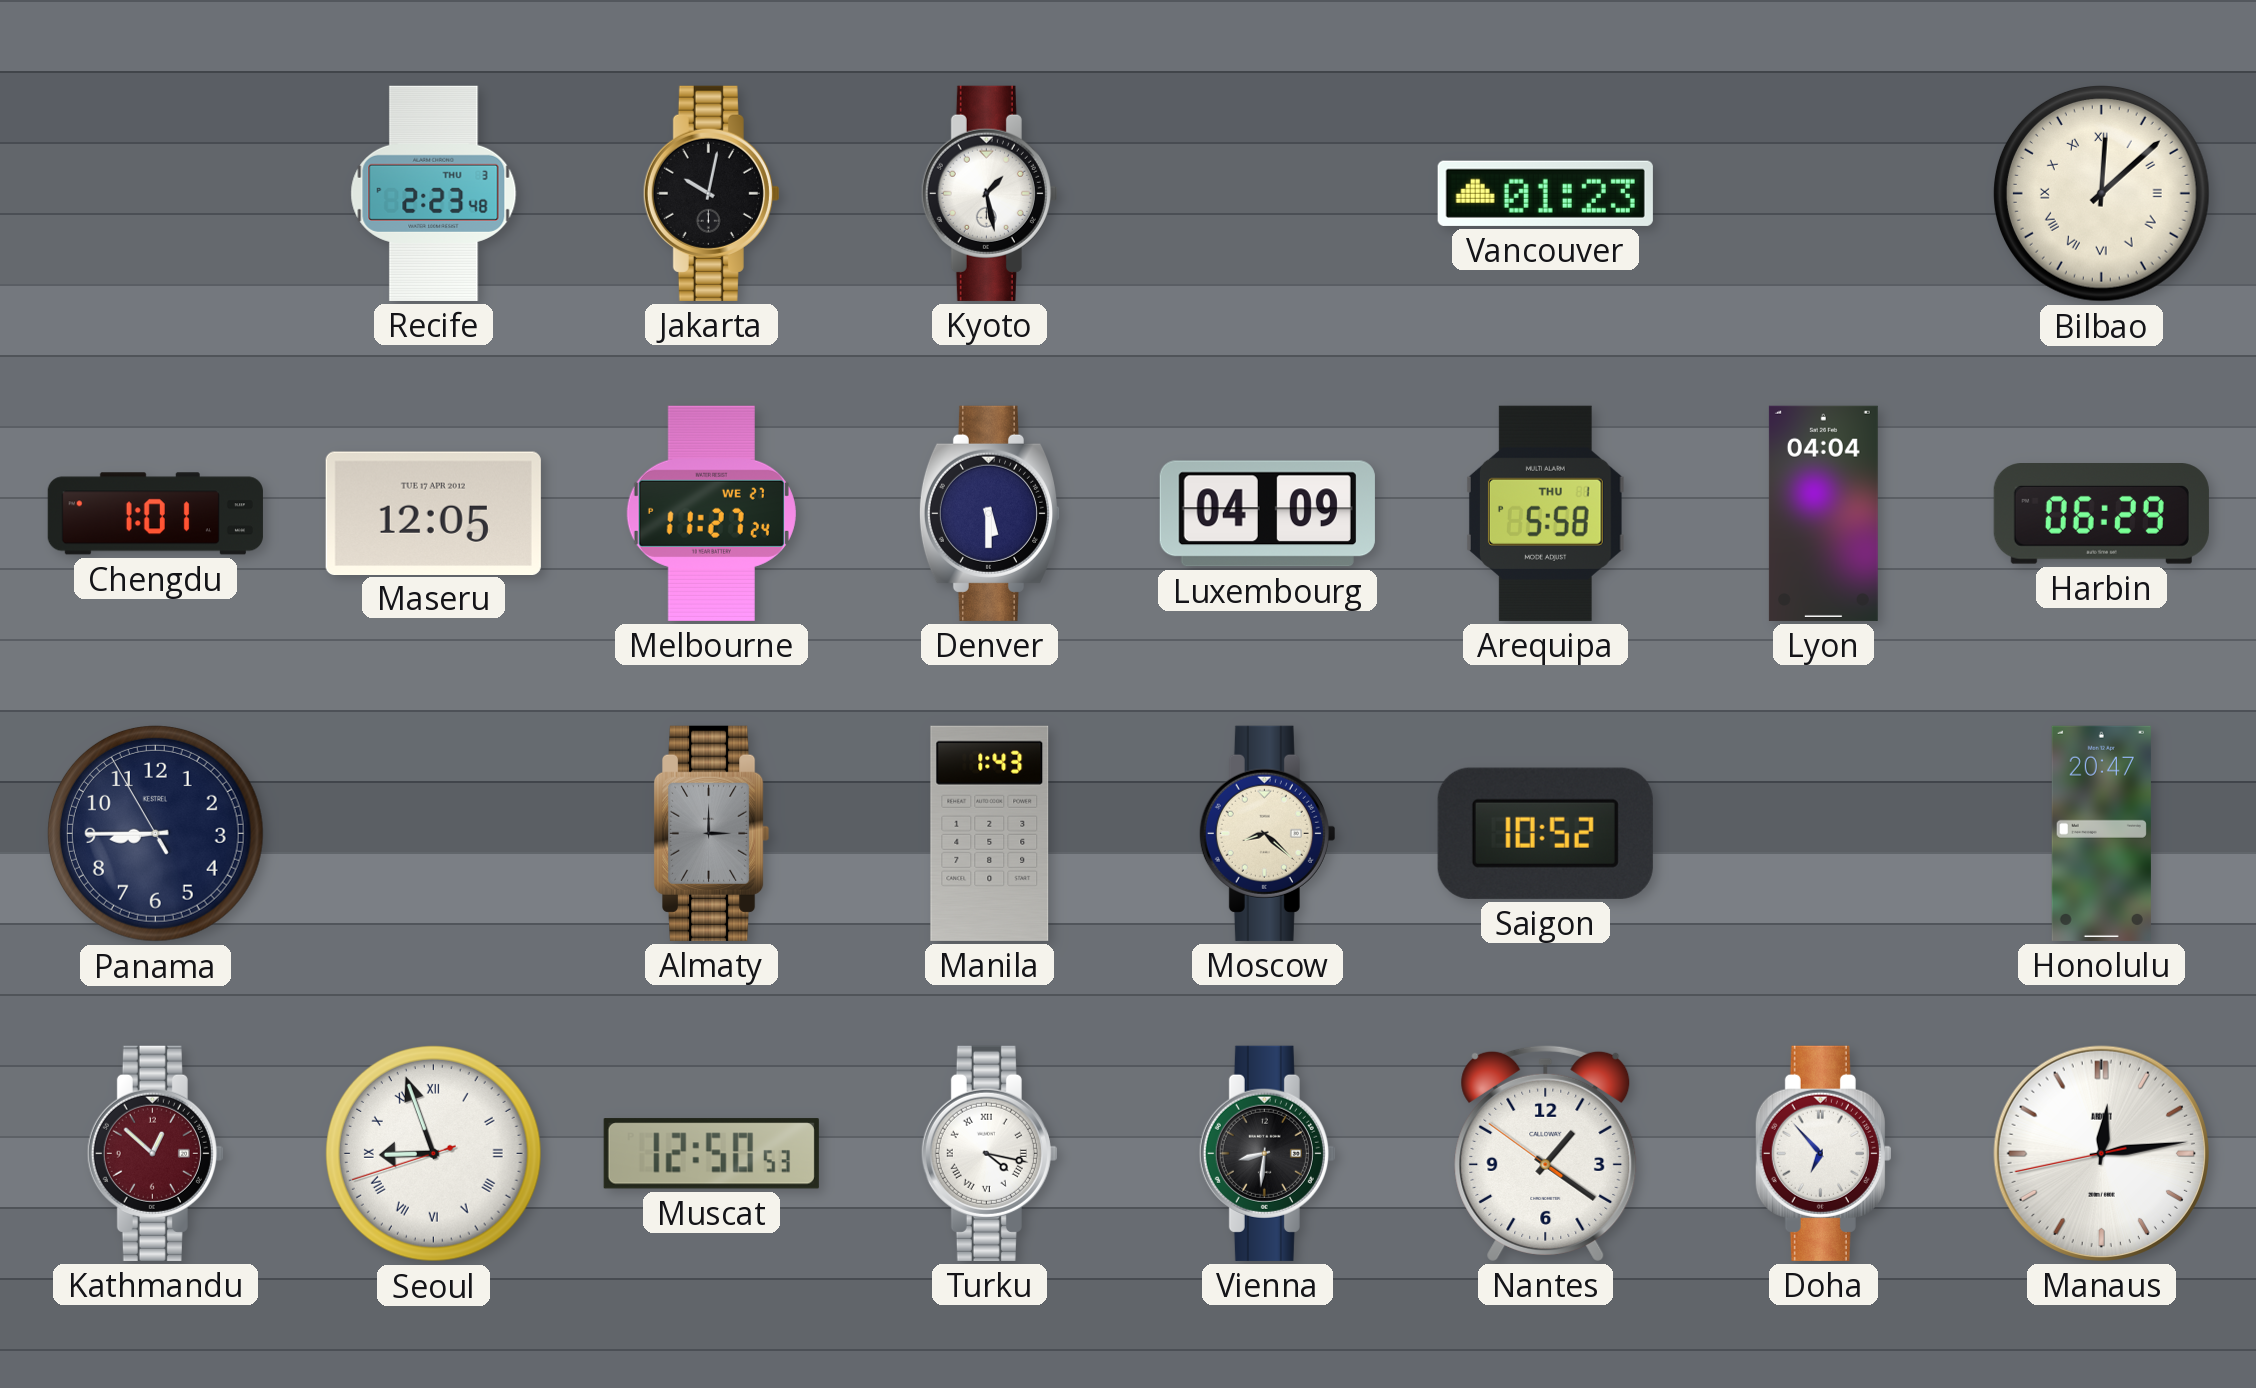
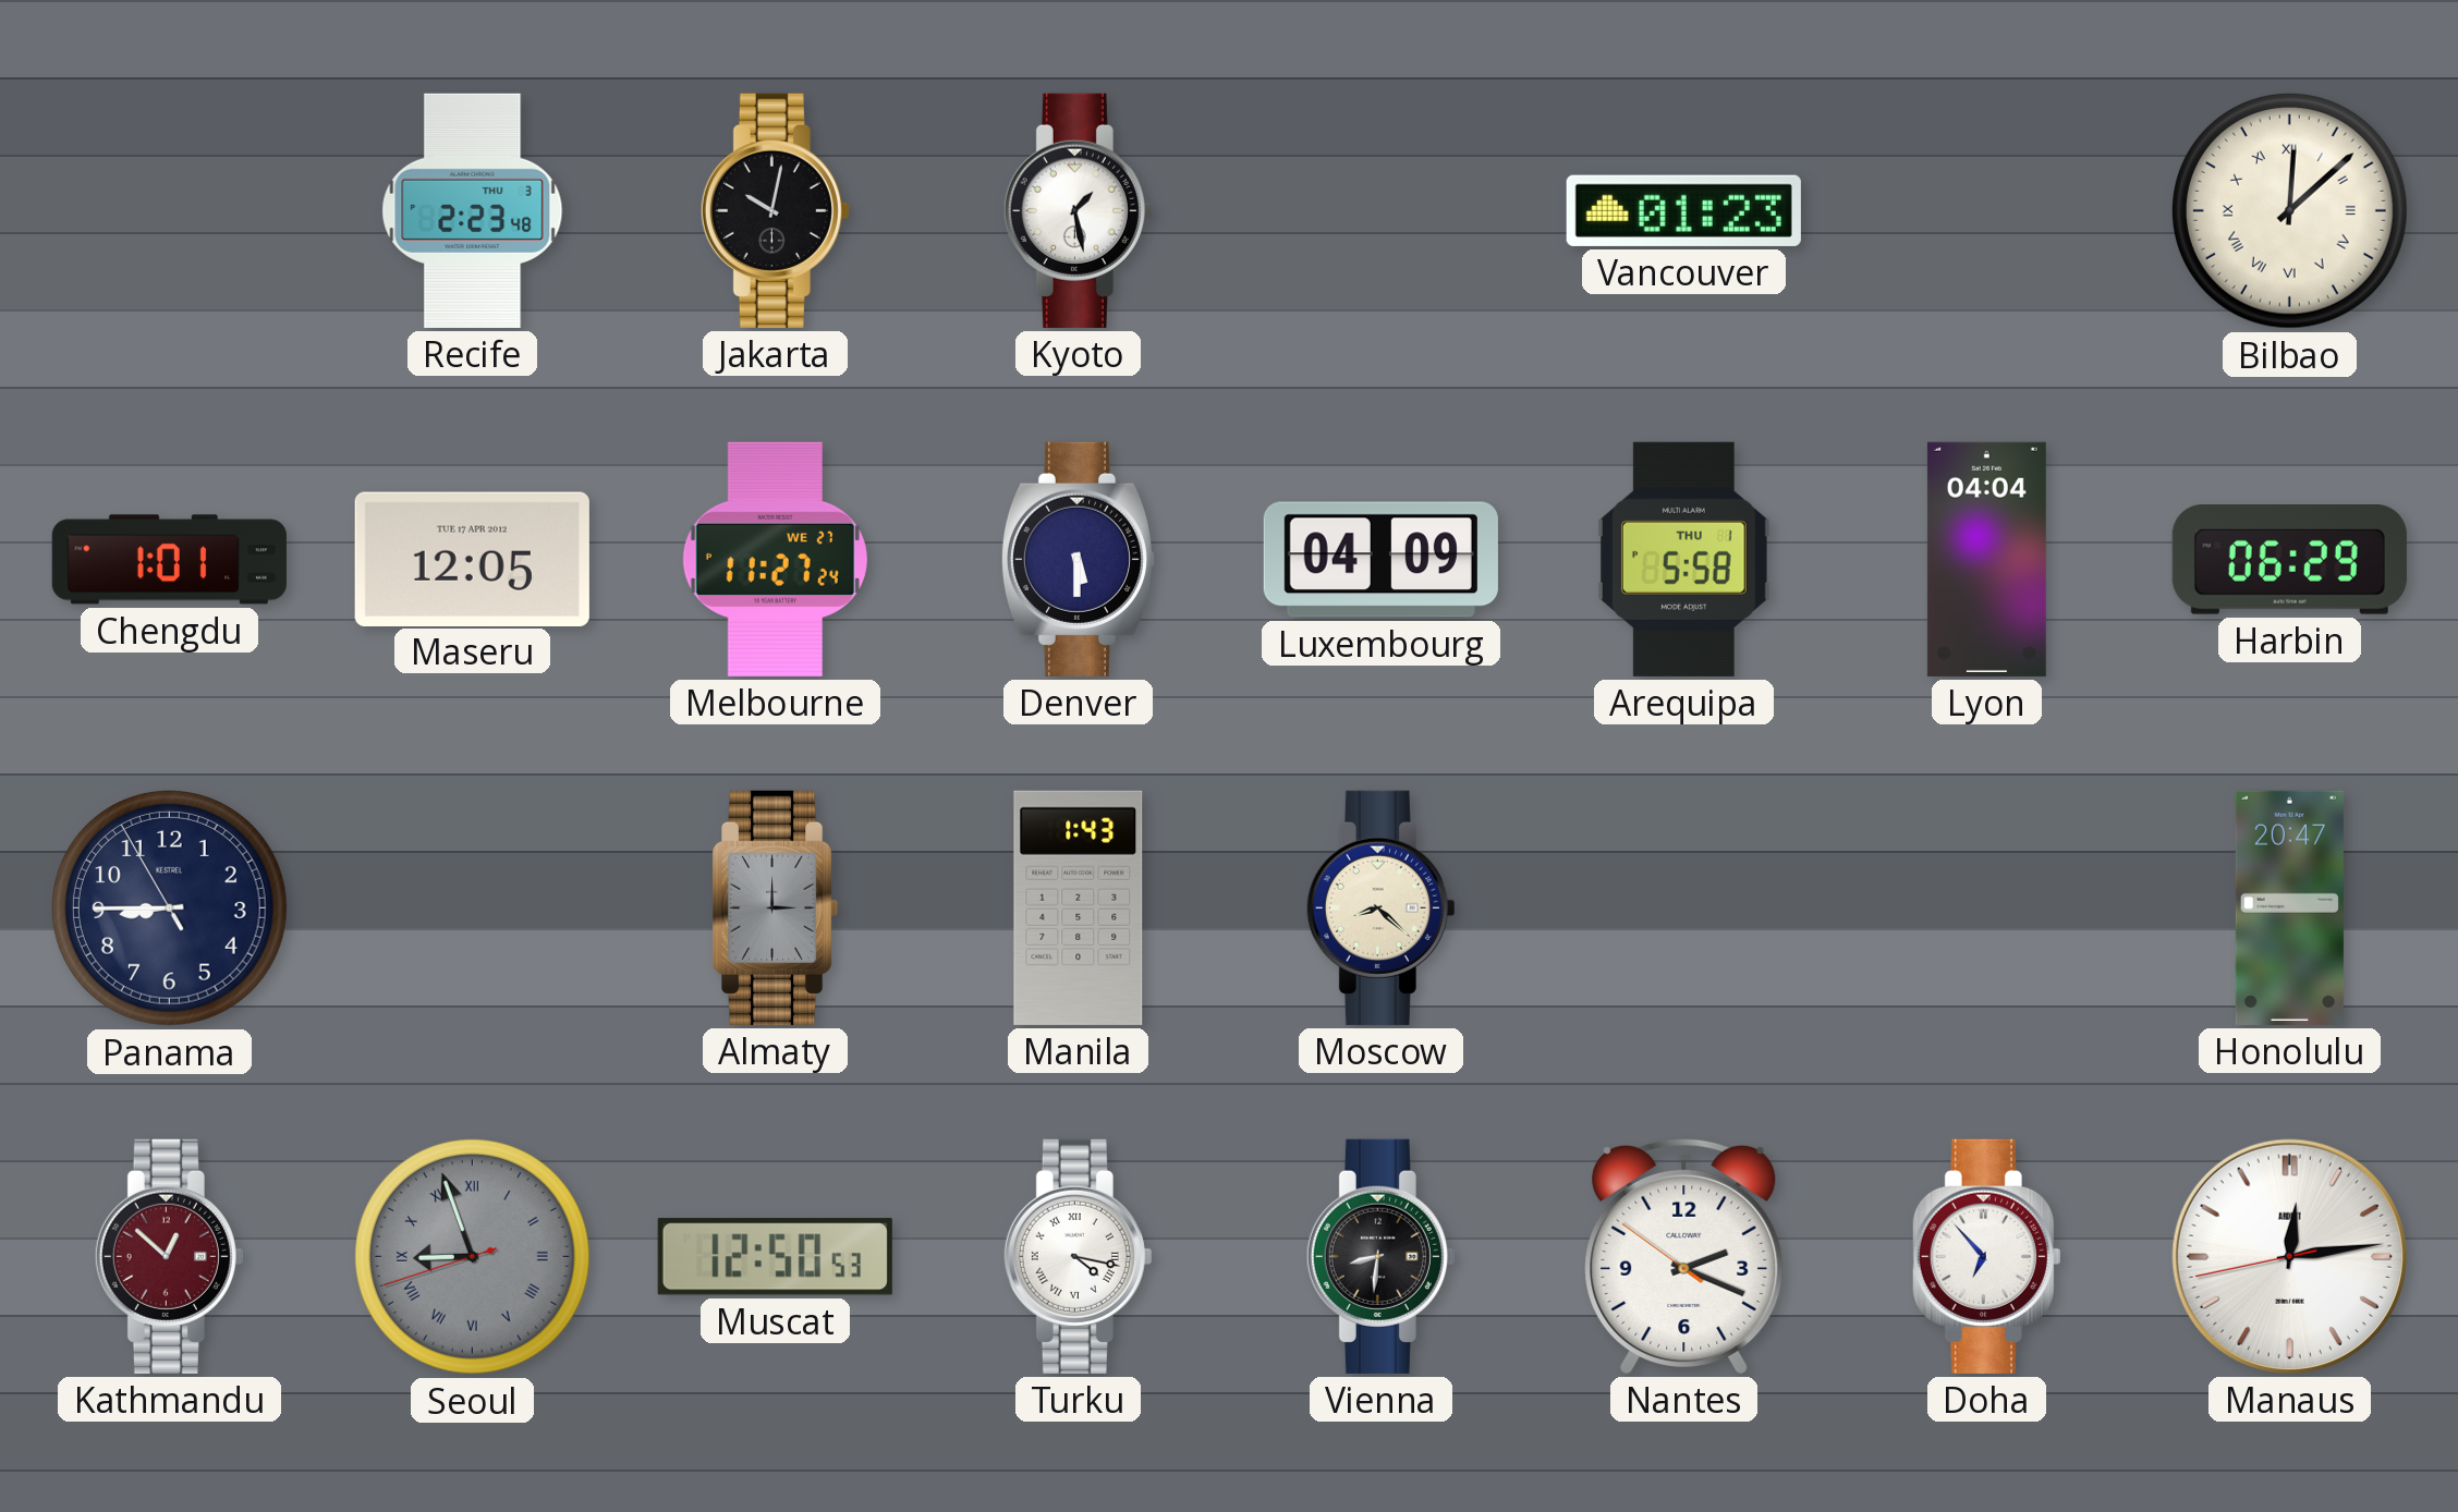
Saigon: 10:52 -> none (1545, 833)
Seoul dial: white -> grey (472, 1256)
Nantes: 1:20 -> 2:18 (1684, 1256)
